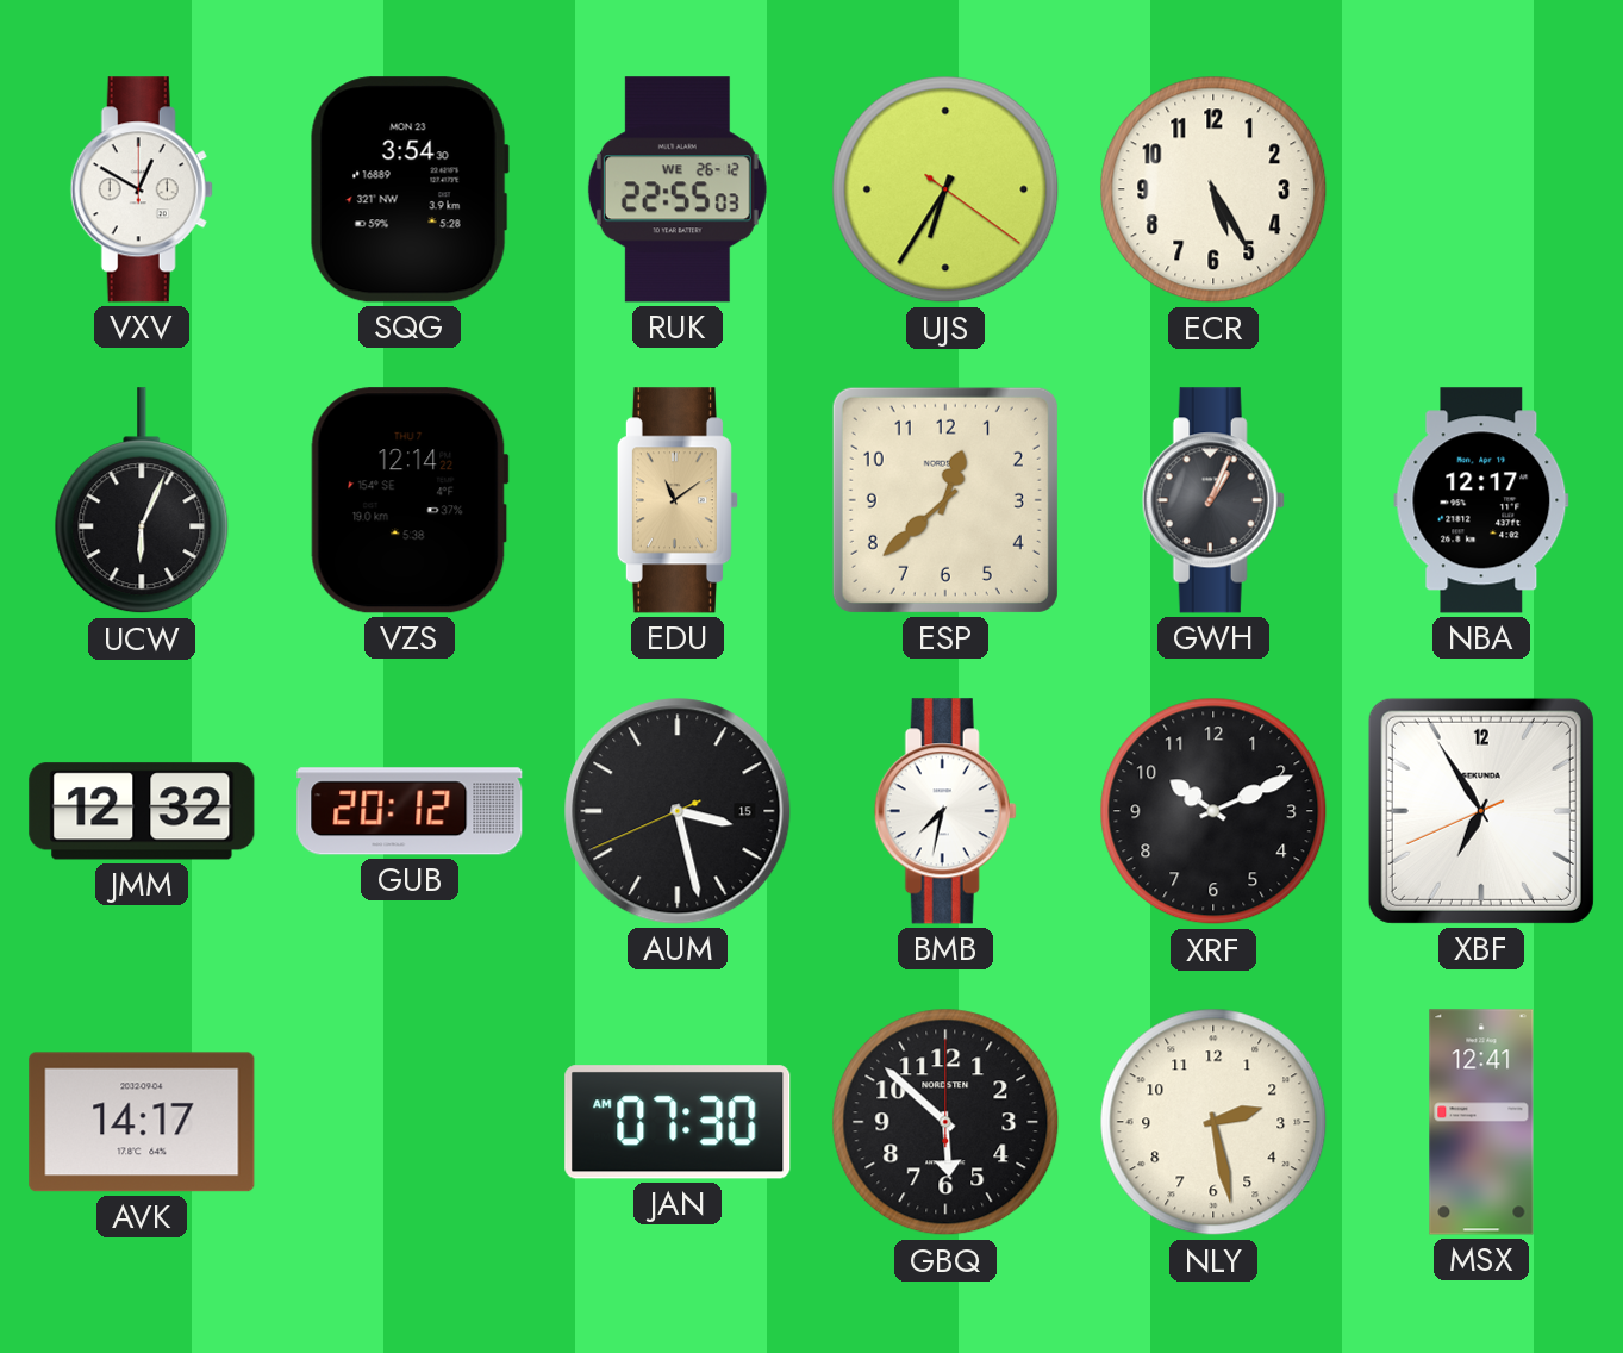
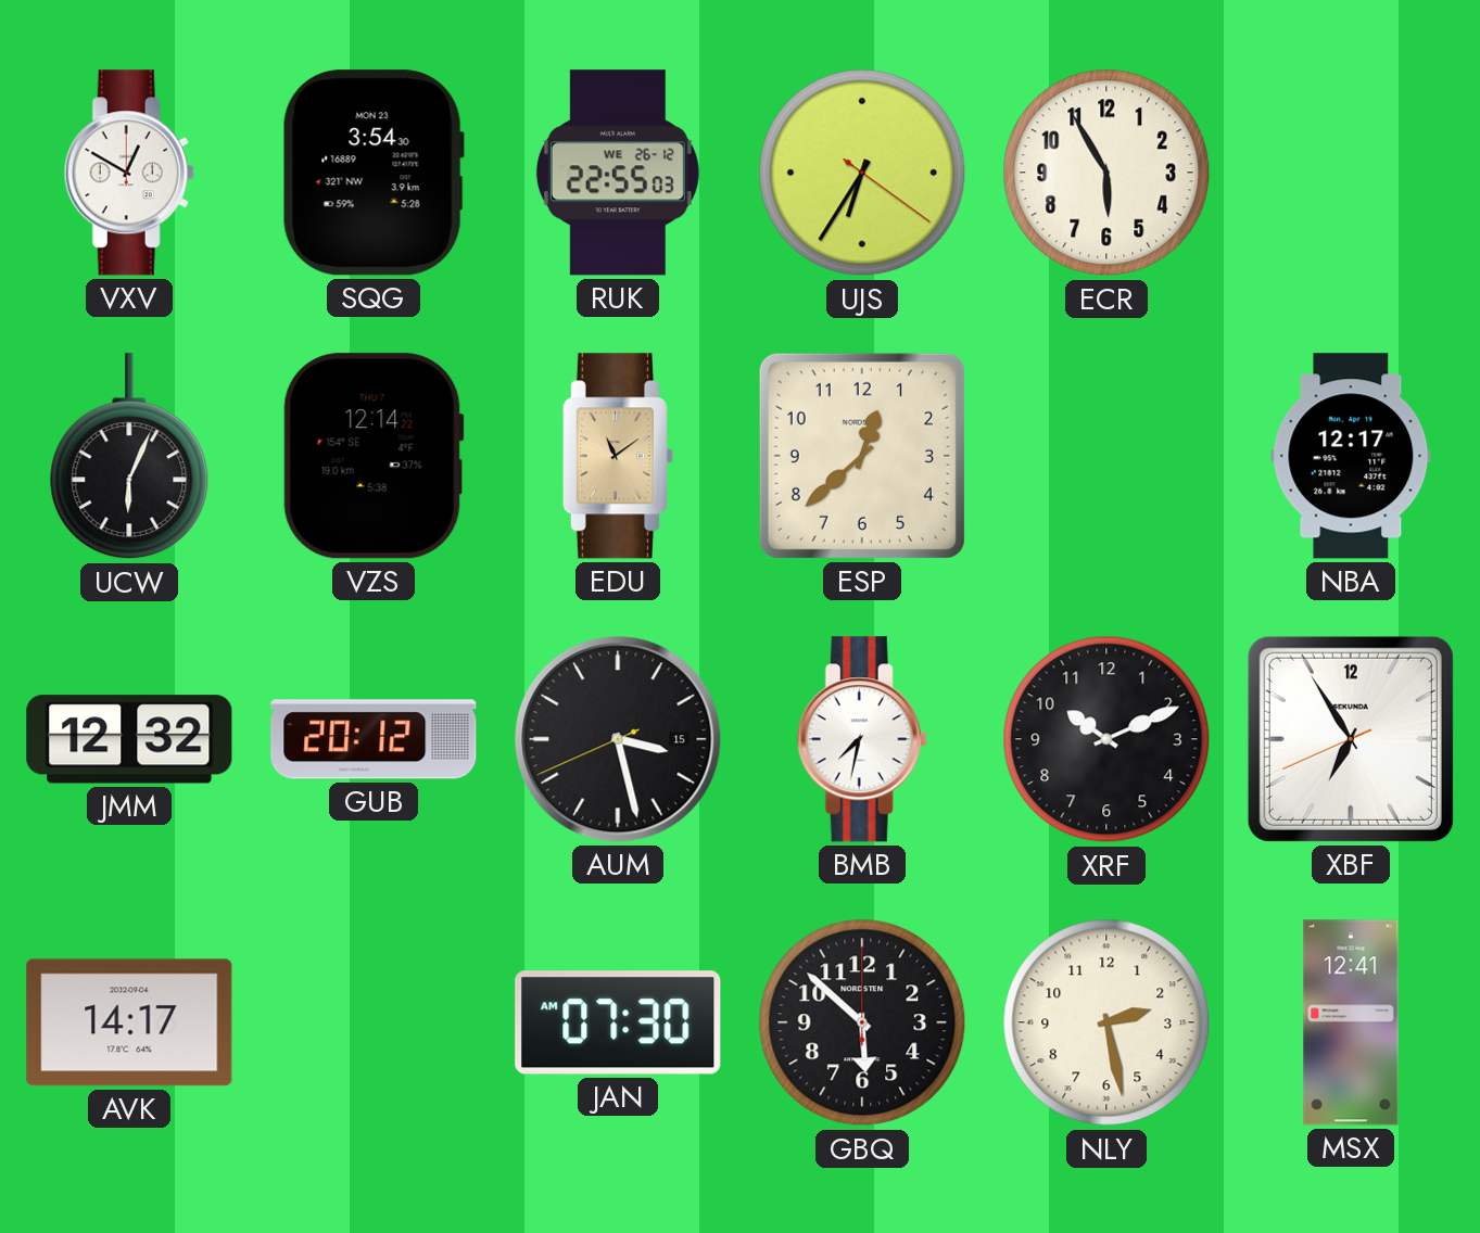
ECR: 5:25 -> 5:55 (1106, 173)
GWH: 1:04 -> none (1213, 500)
